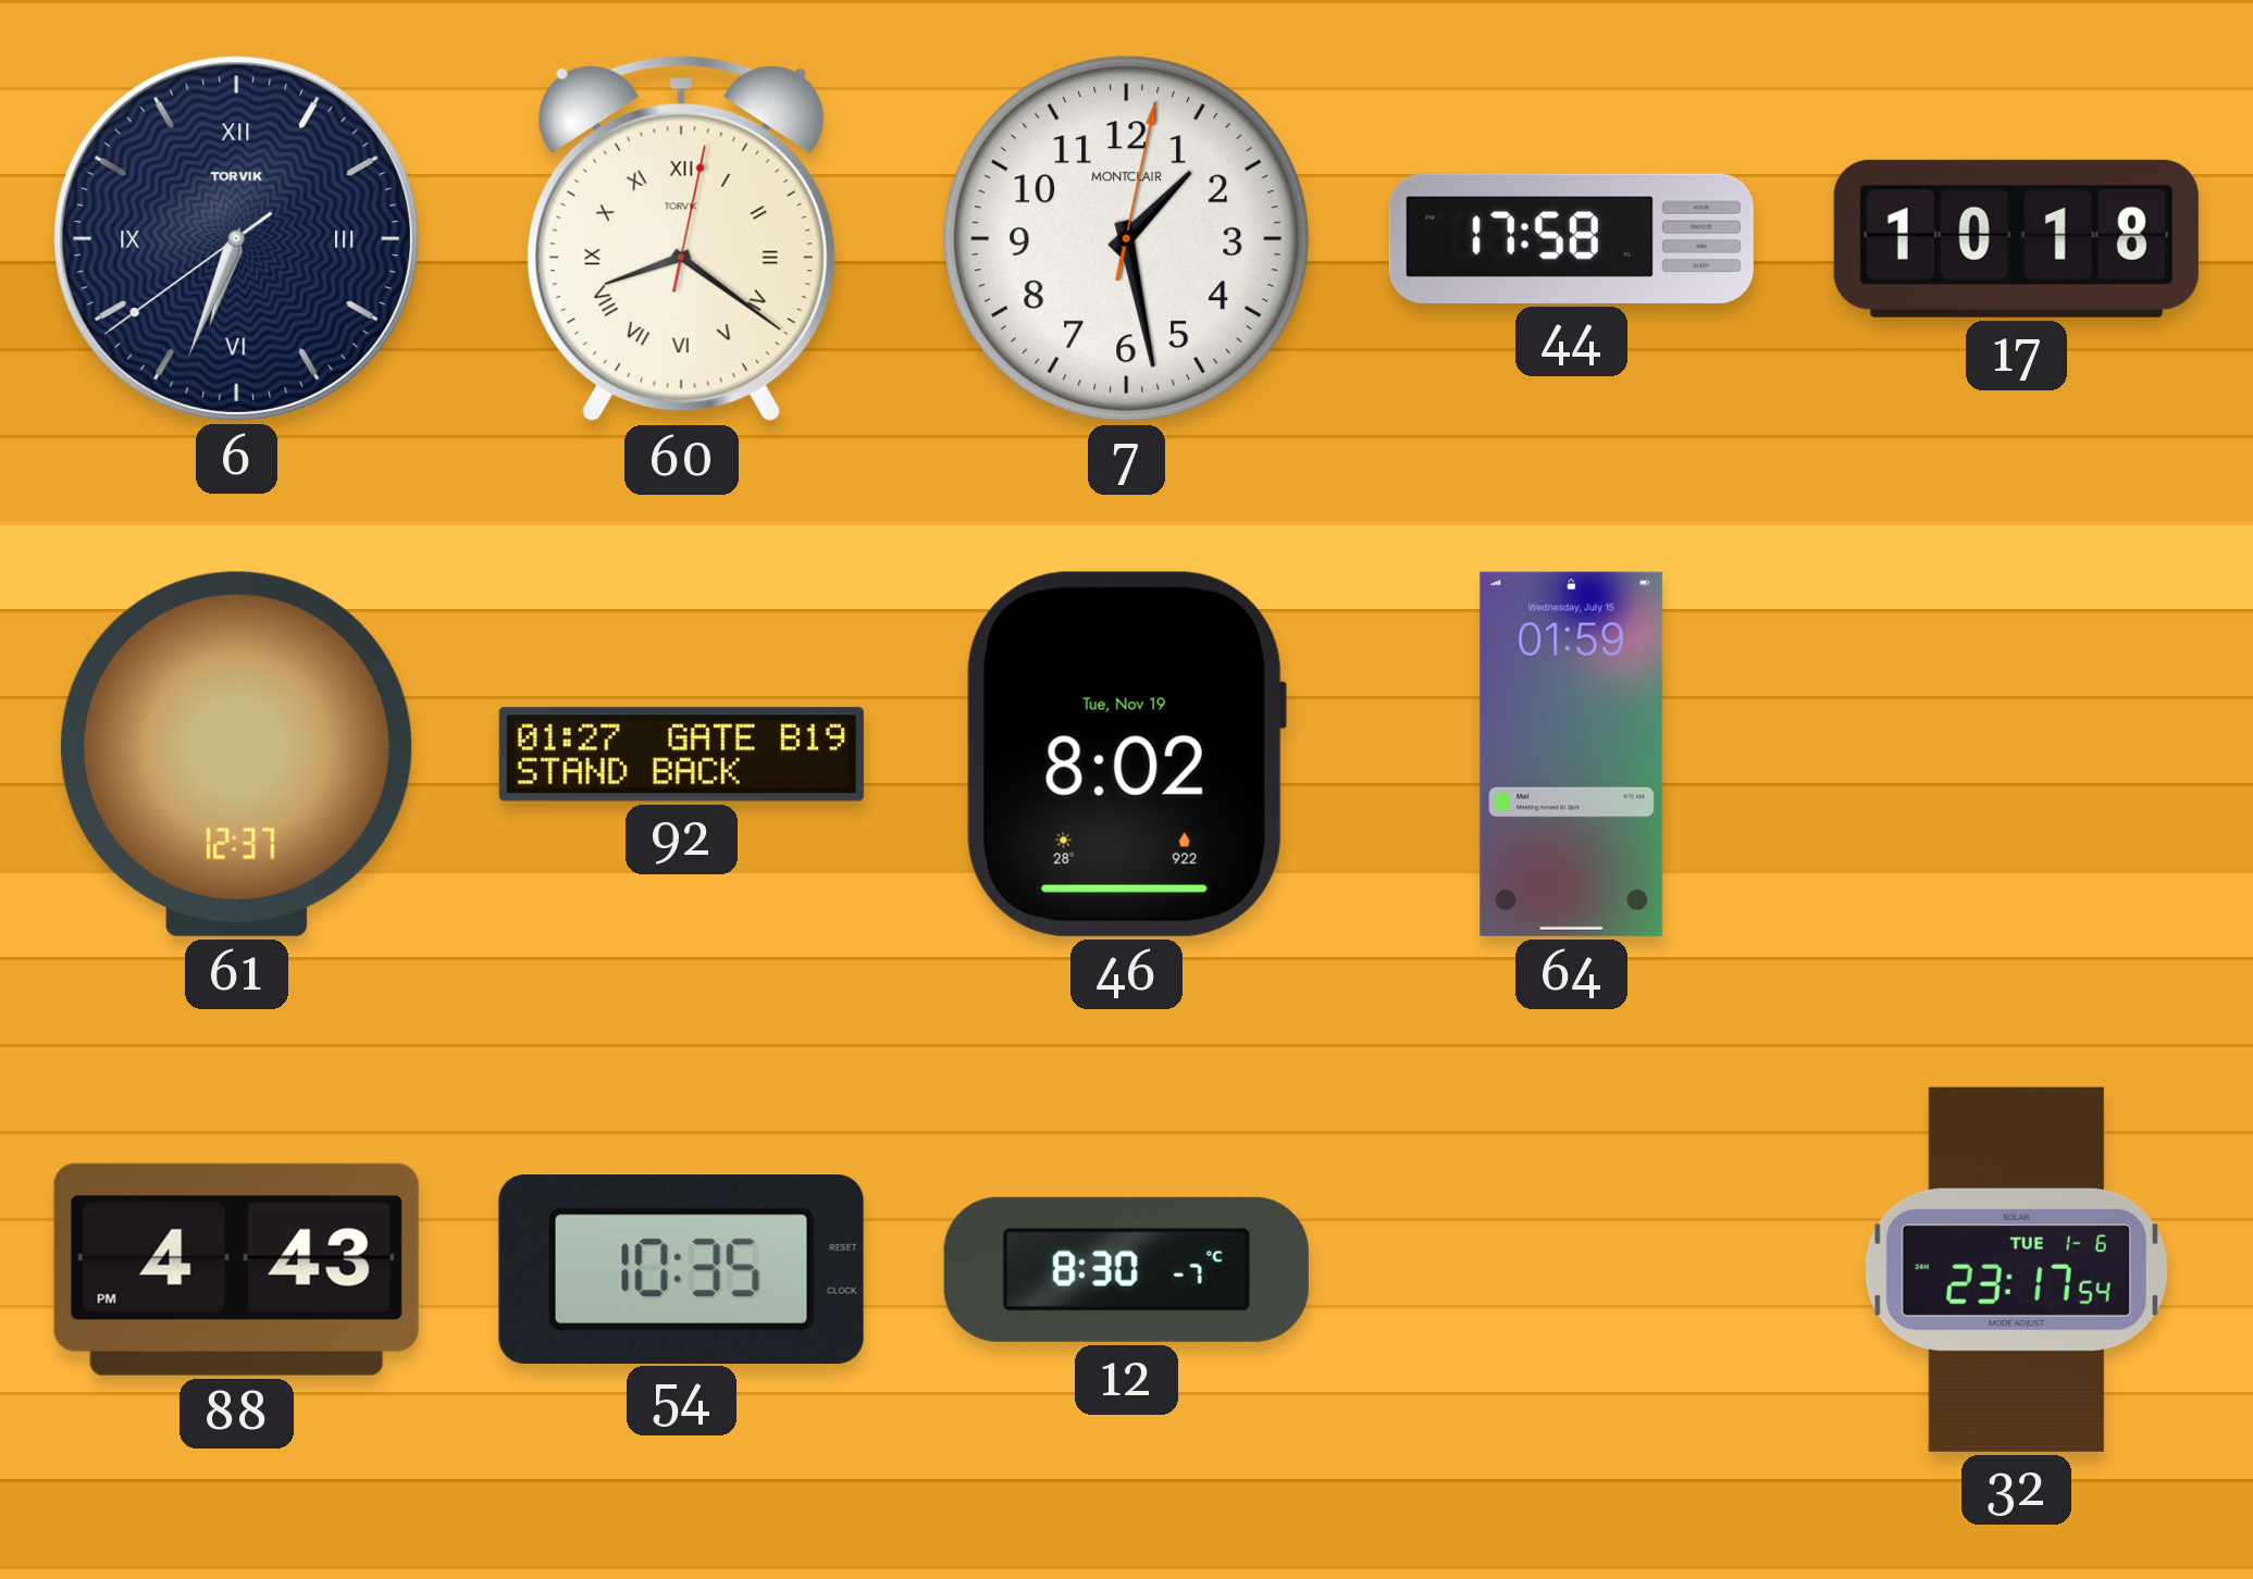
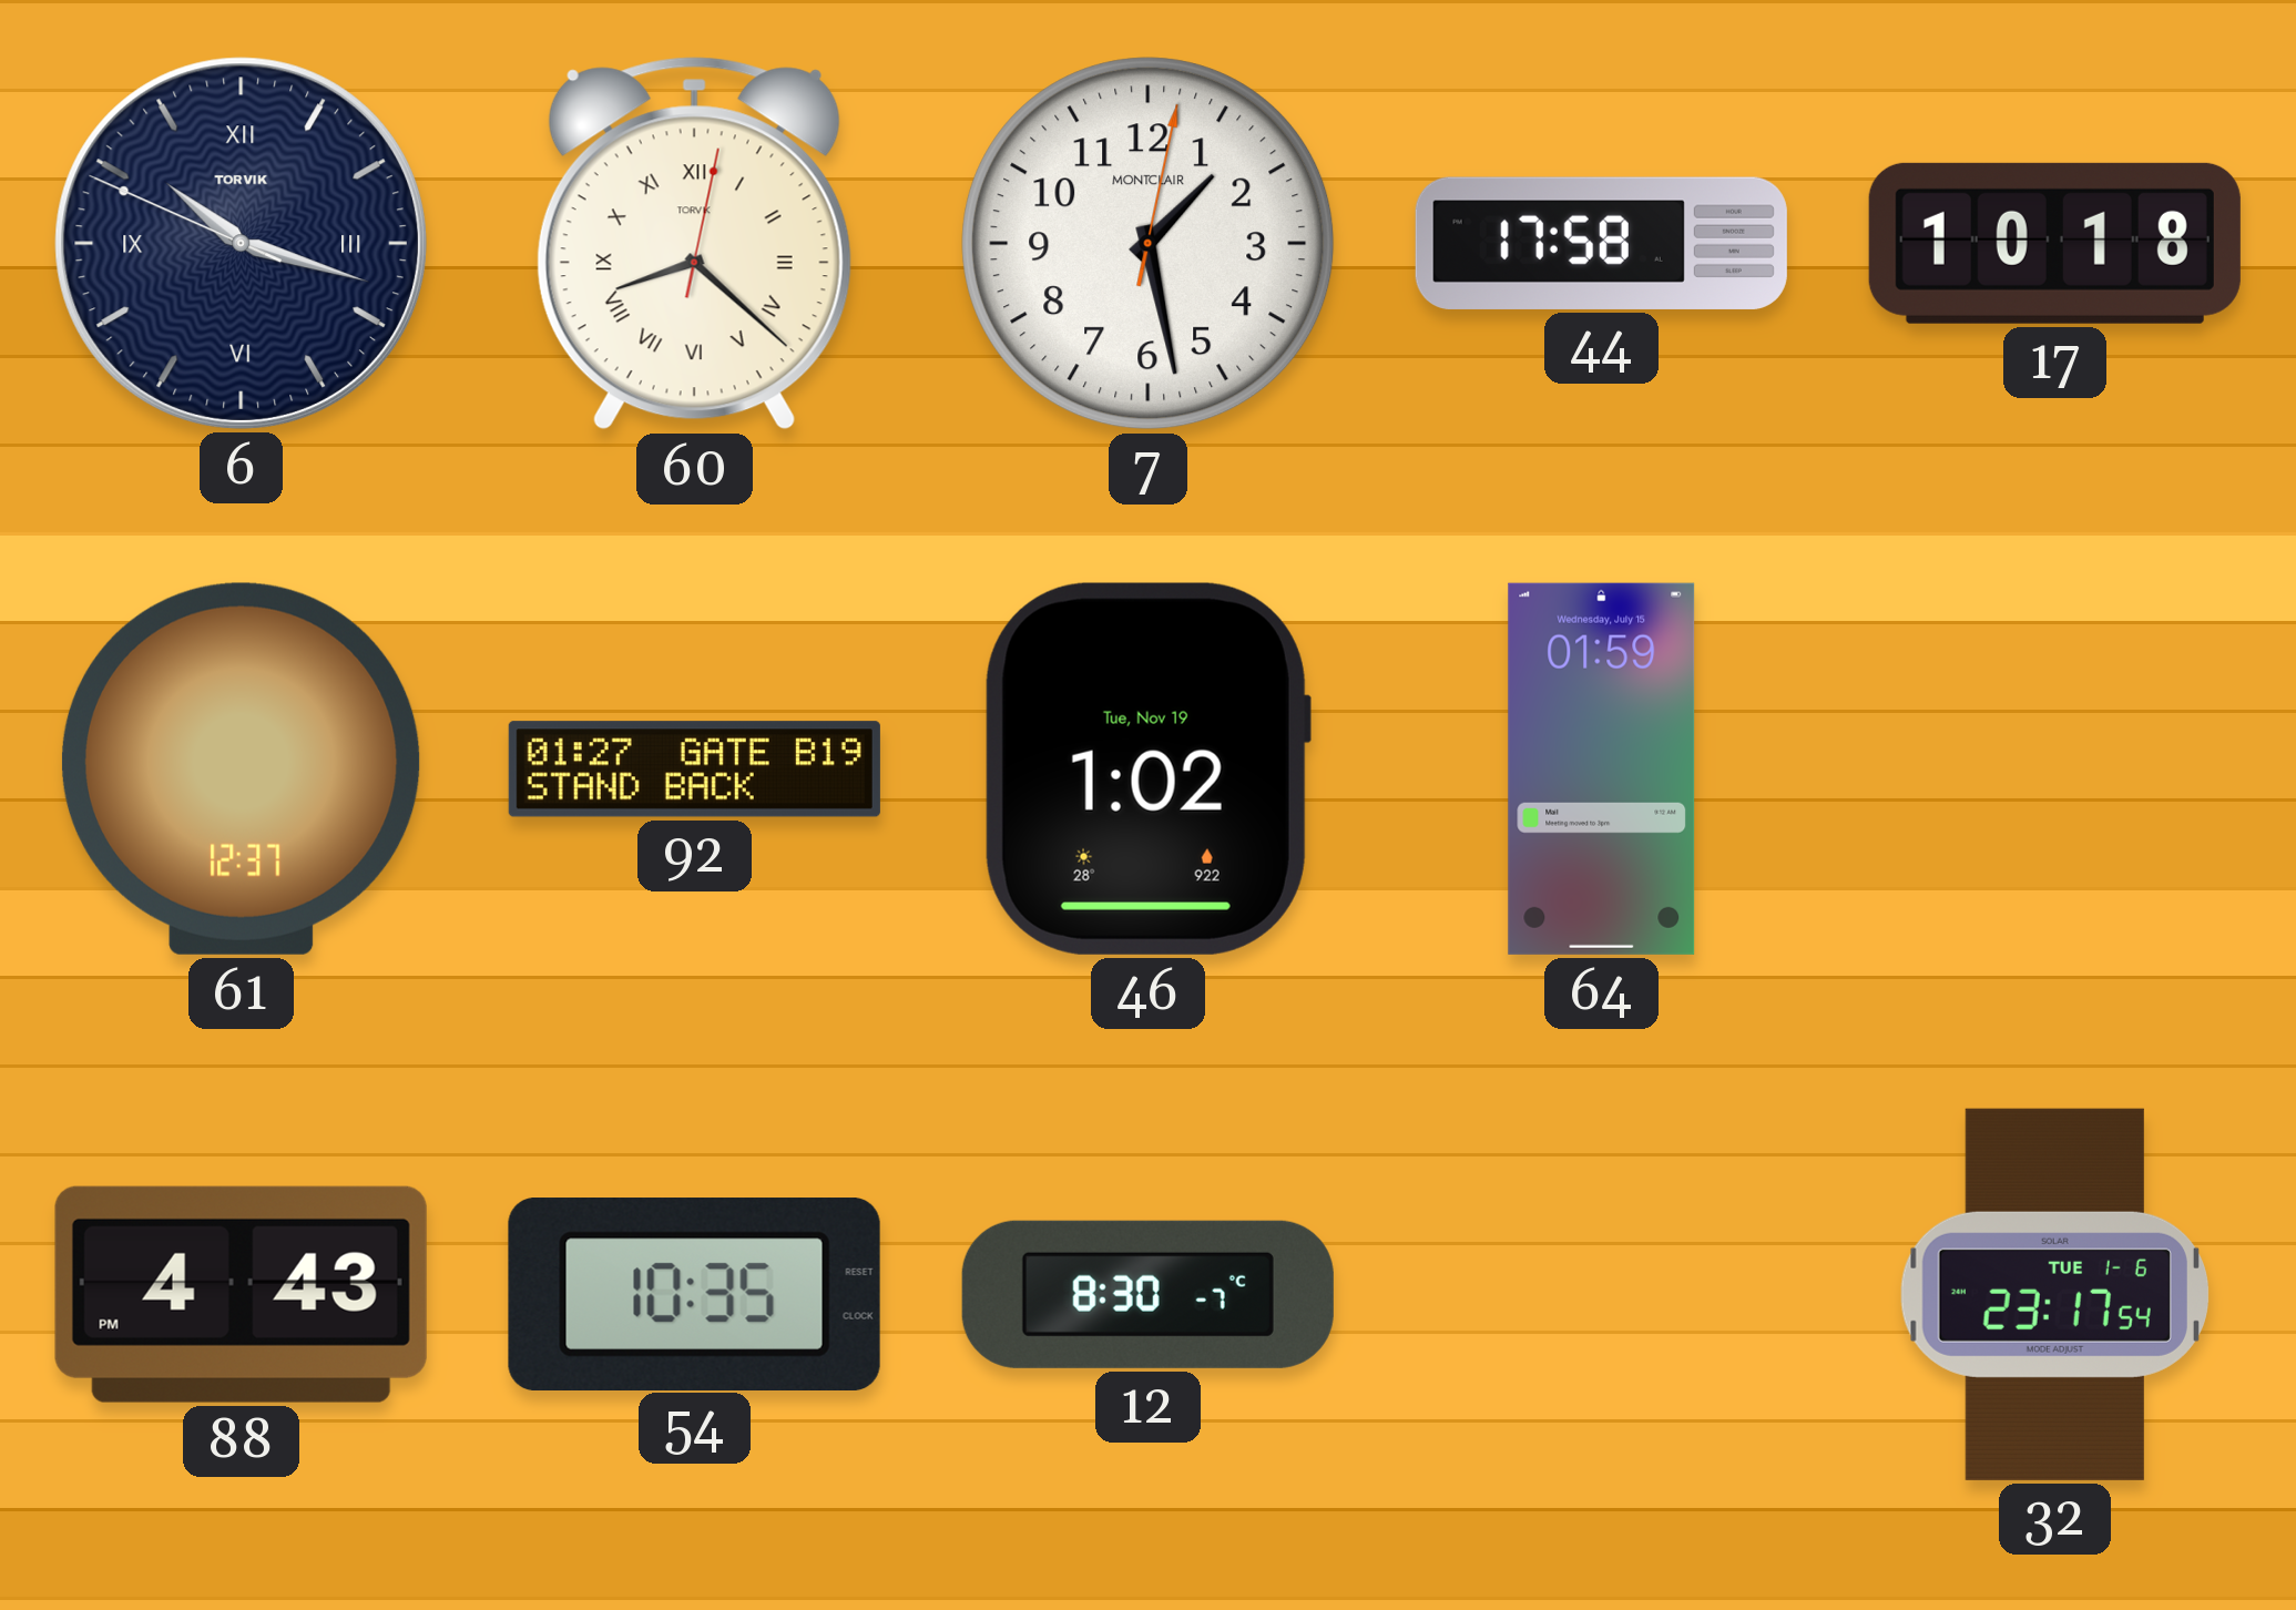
6: 6:33 -> 10:17 (241, 243)
60: 8:21 -> 8:22 (694, 244)
46: 8:02 -> 1:02 (1147, 768)
